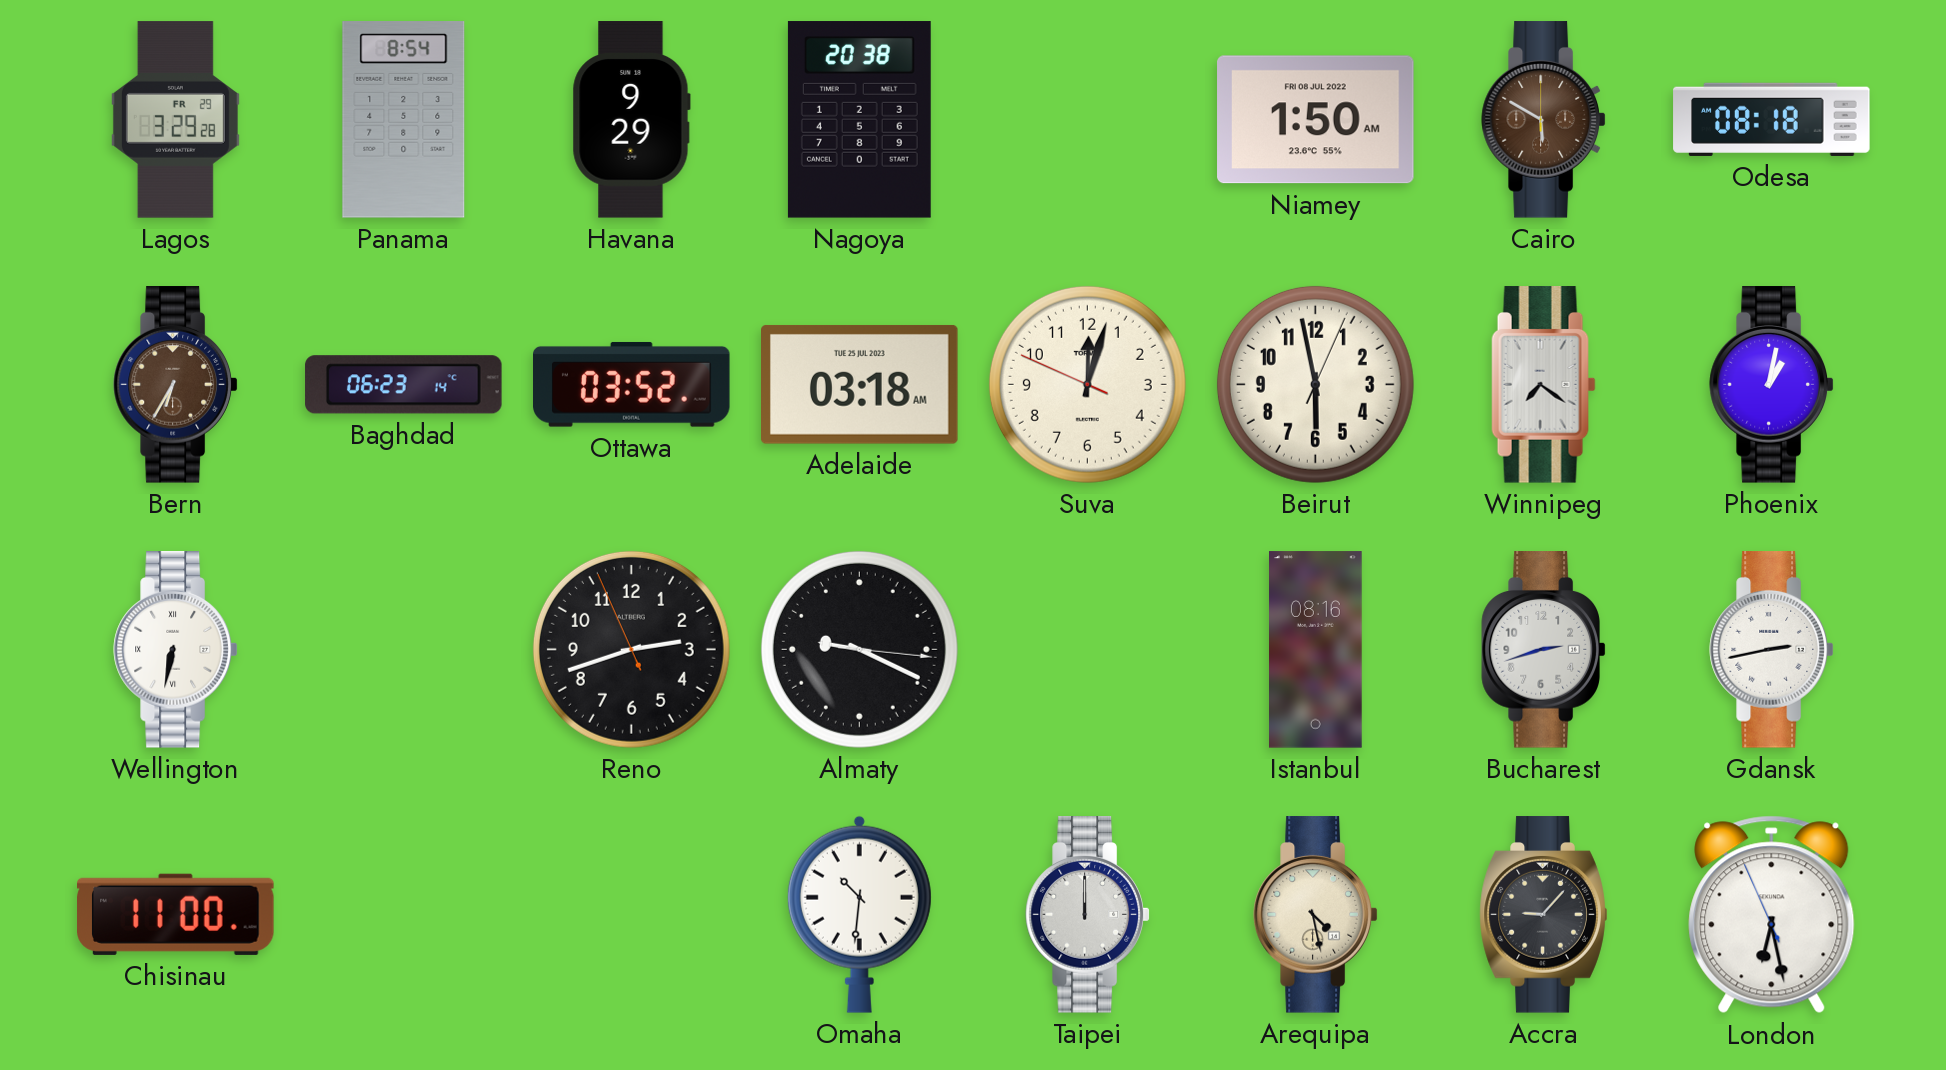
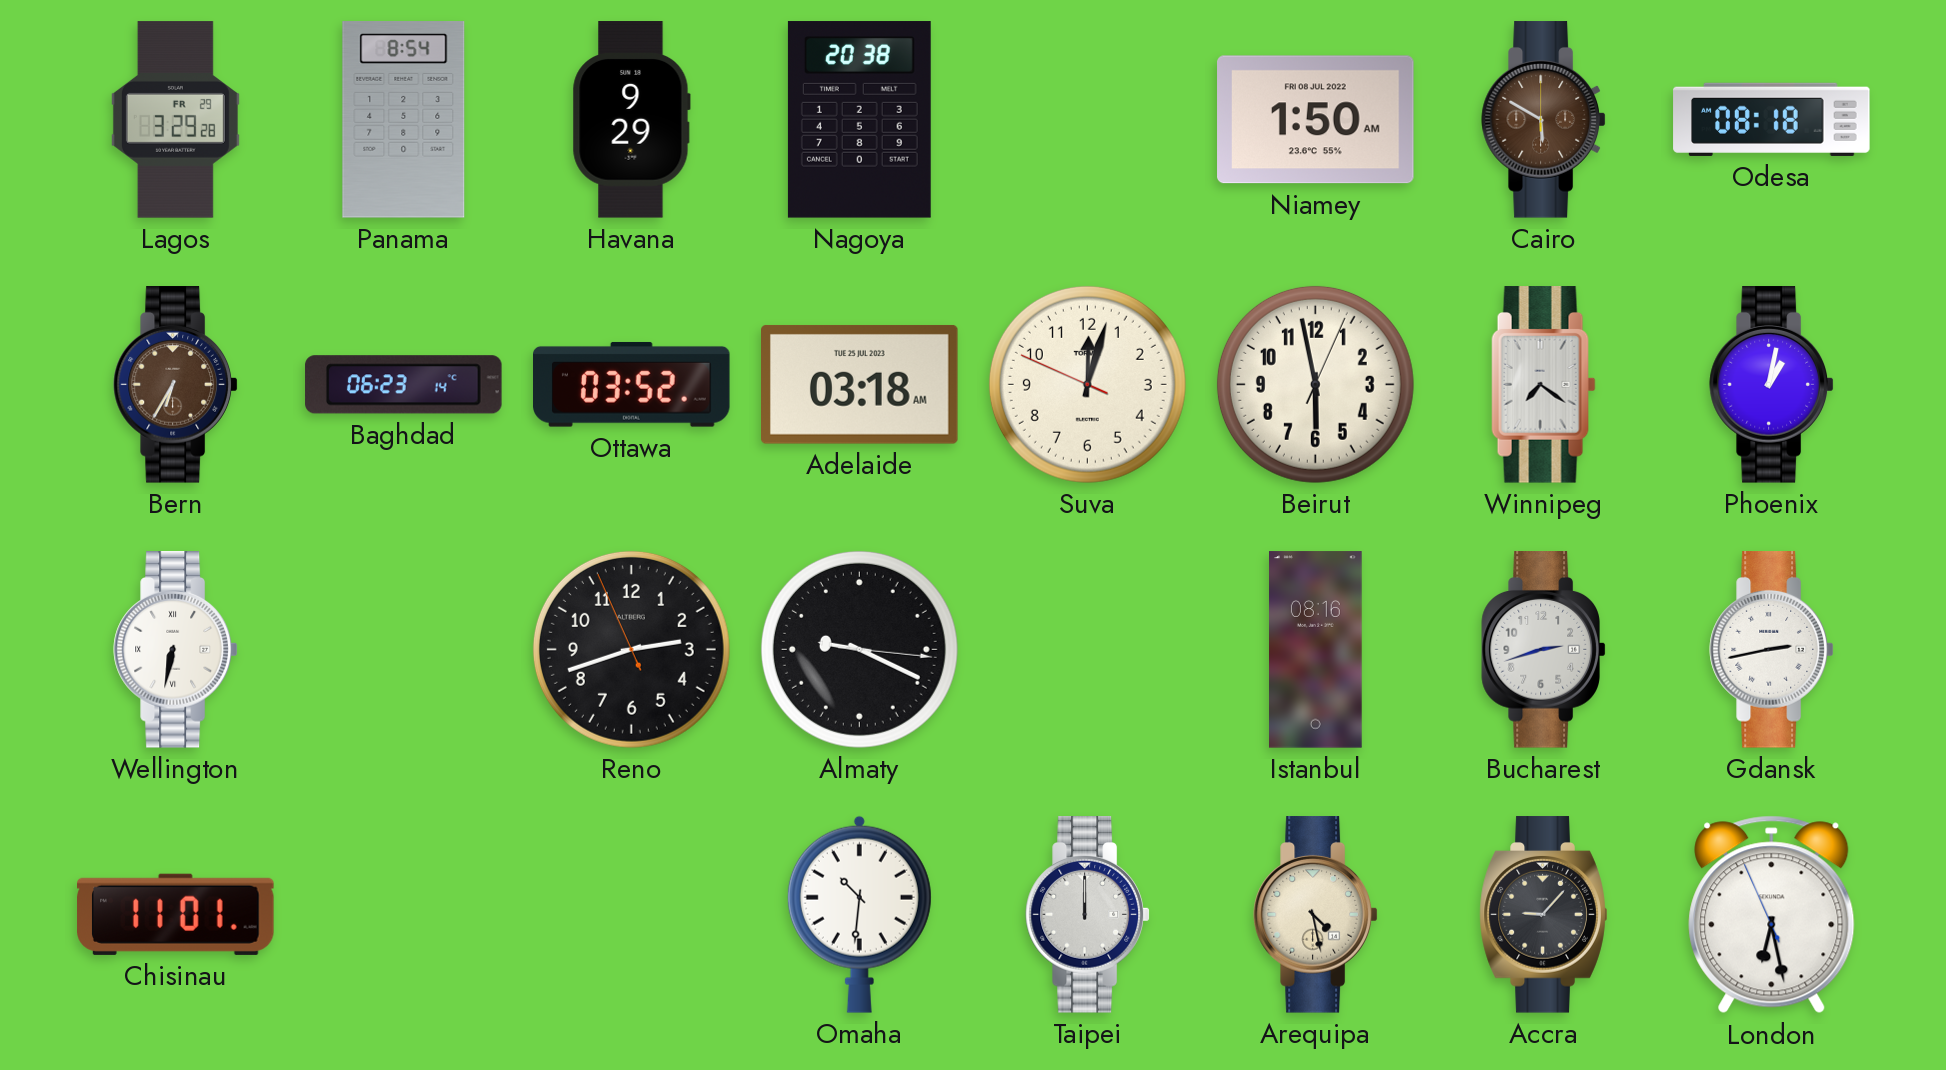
Chisinau: 11:00 -> 11:01 (176, 914)
